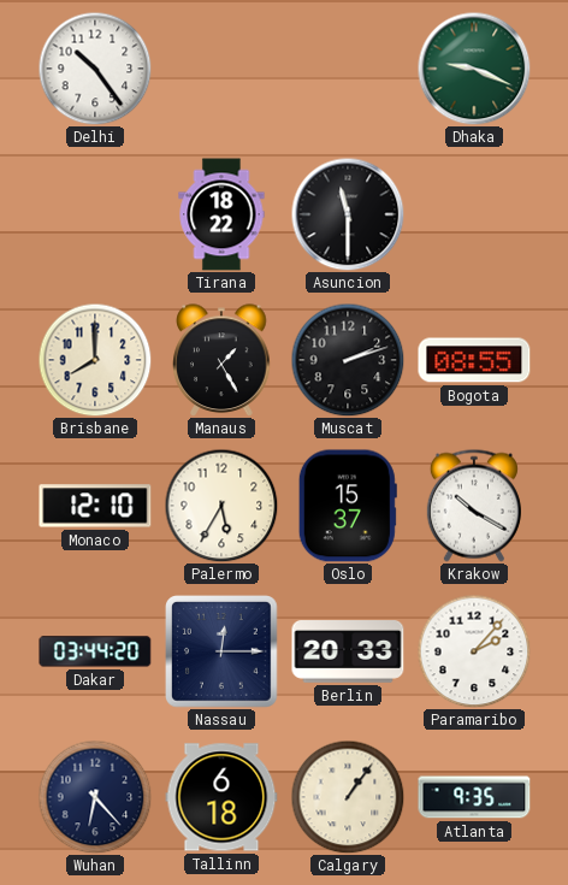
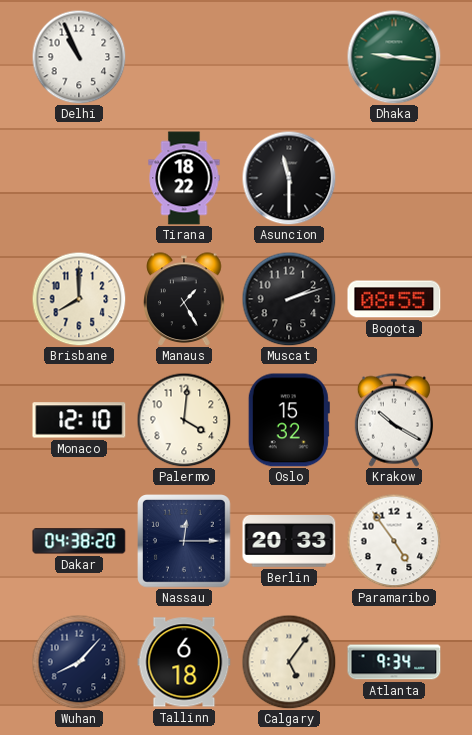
Delhi: 10:24 -> 10:56 (79, 57)
Dhaka: 9:19 -> 9:16 (394, 57)
Palermo: 5:35 -> 4:01 (184, 420)
Oslo: 15:37 -> 15:32 (289, 420)
Dakar: 03:44 -> 04:38 (79, 541)
Paramaribo: 2:07 -> 4:54 (394, 541)
Wuhan: 6:23 -> 8:07 (79, 662)
Calgary: 1:06 -> 5:06 (289, 662)
Atlanta: 9:35 -> 9:34 (394, 662)
